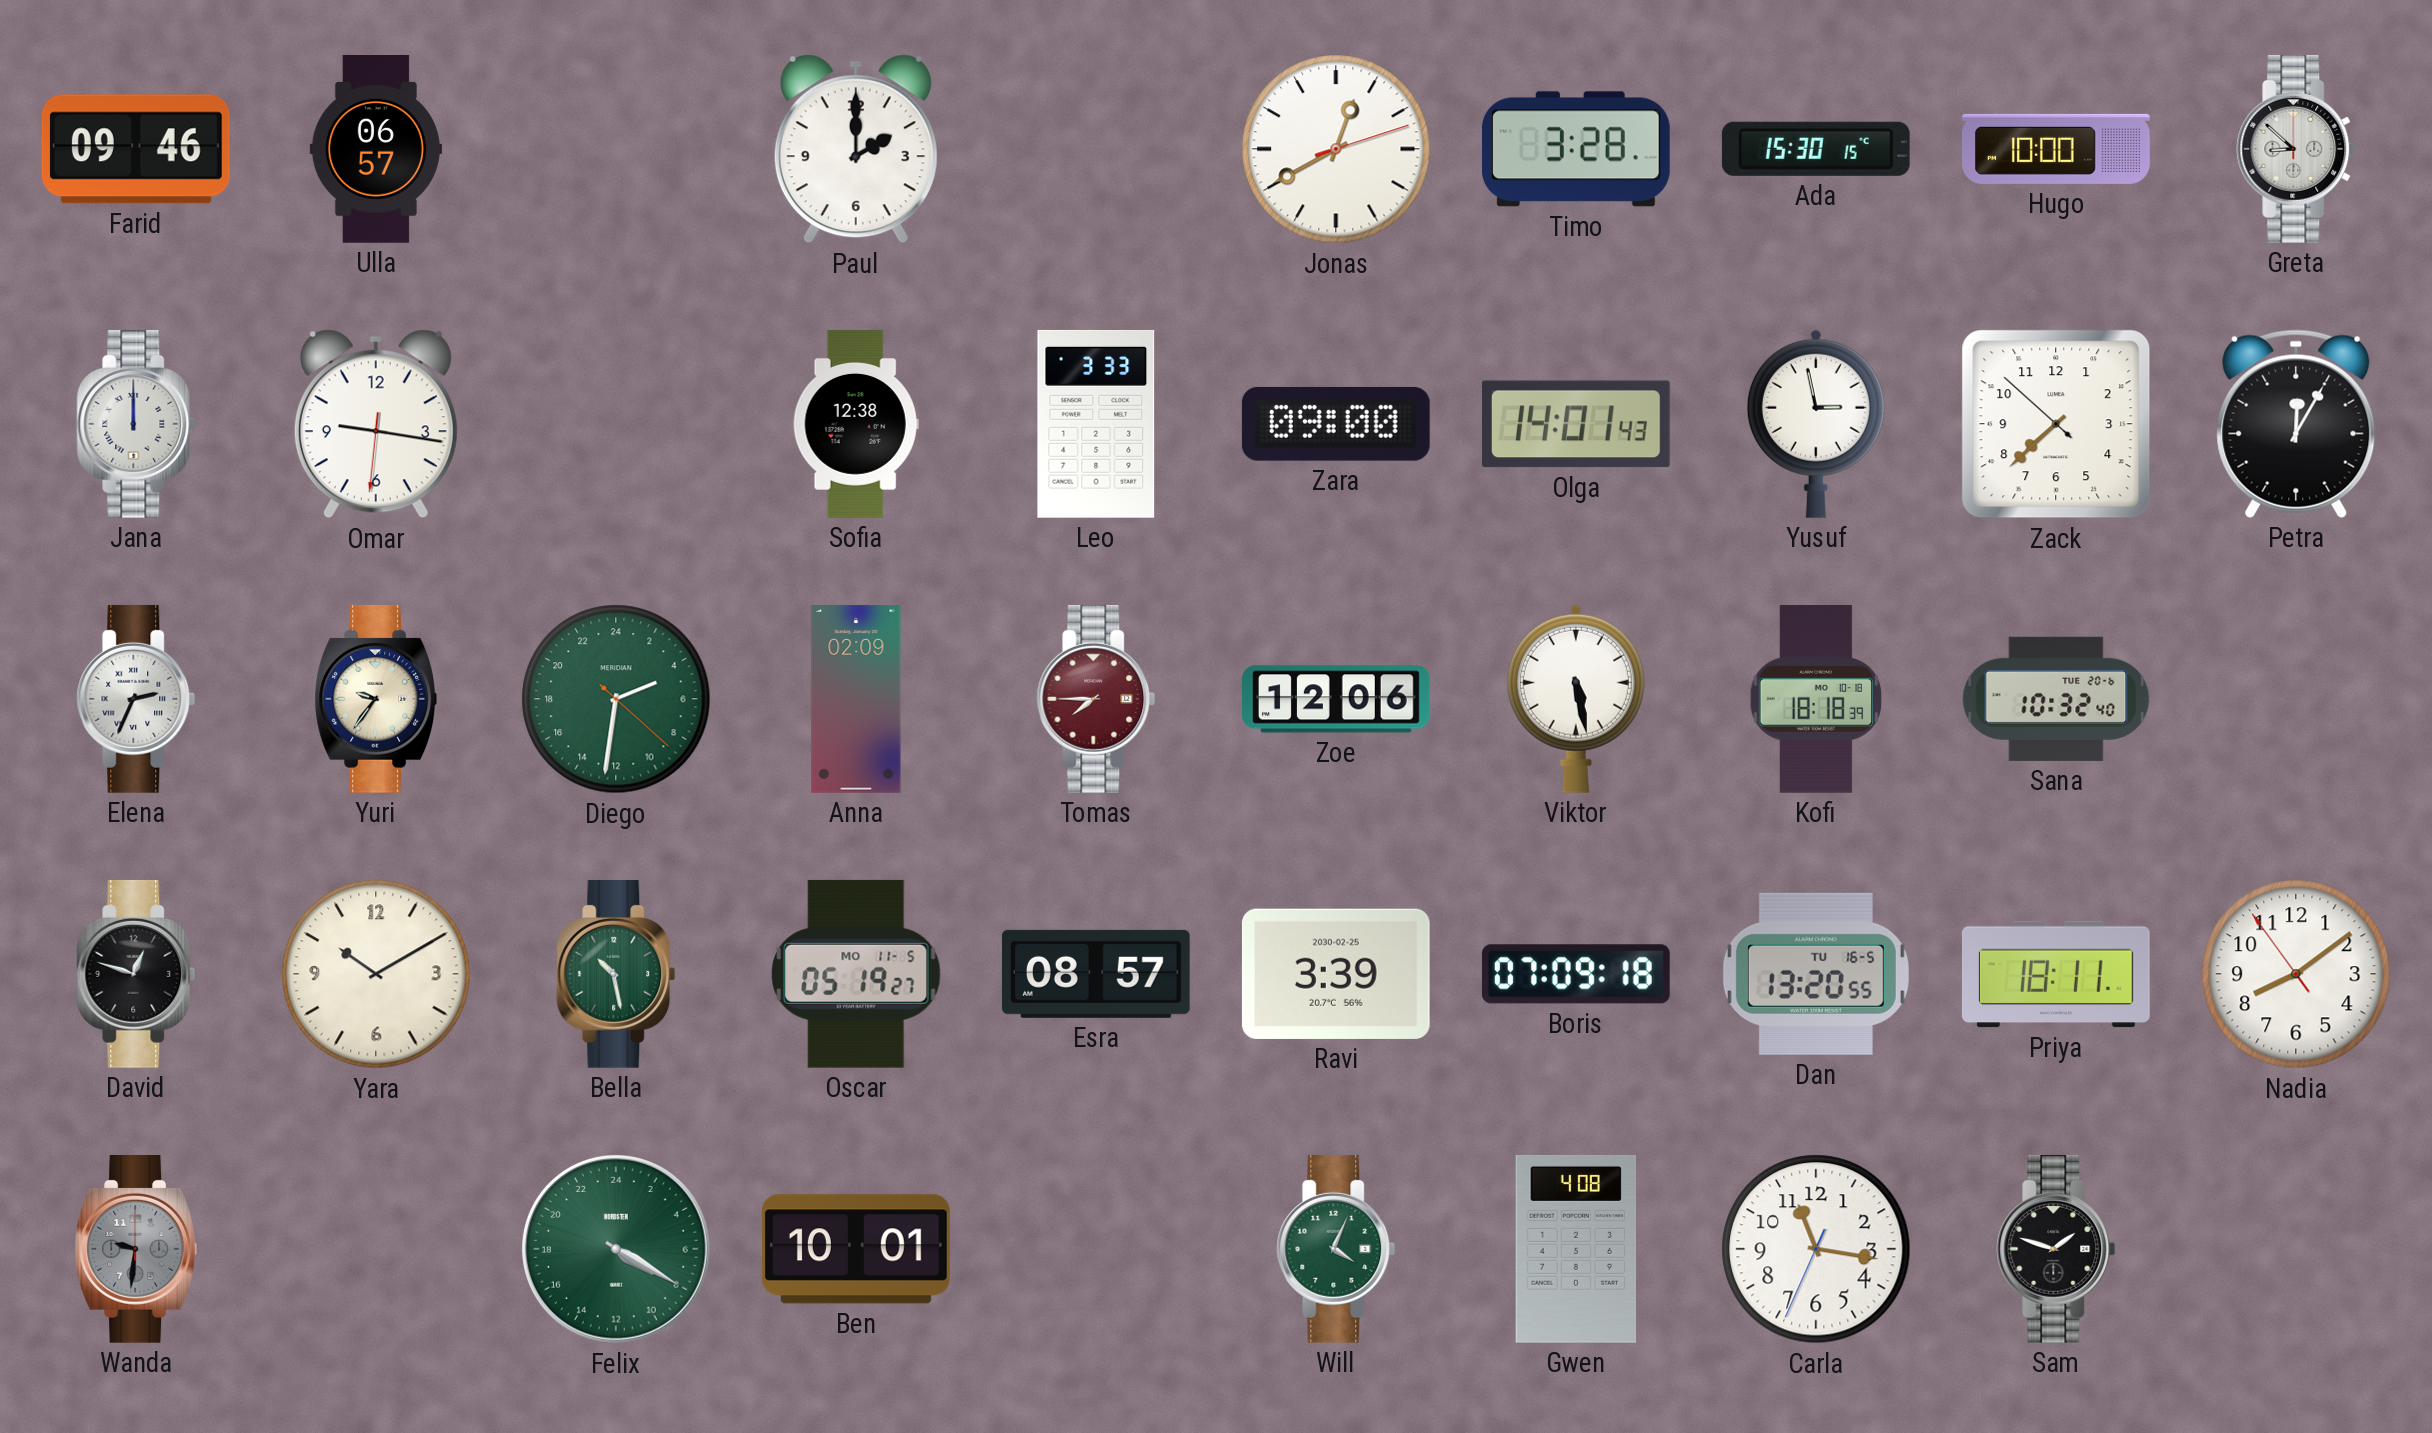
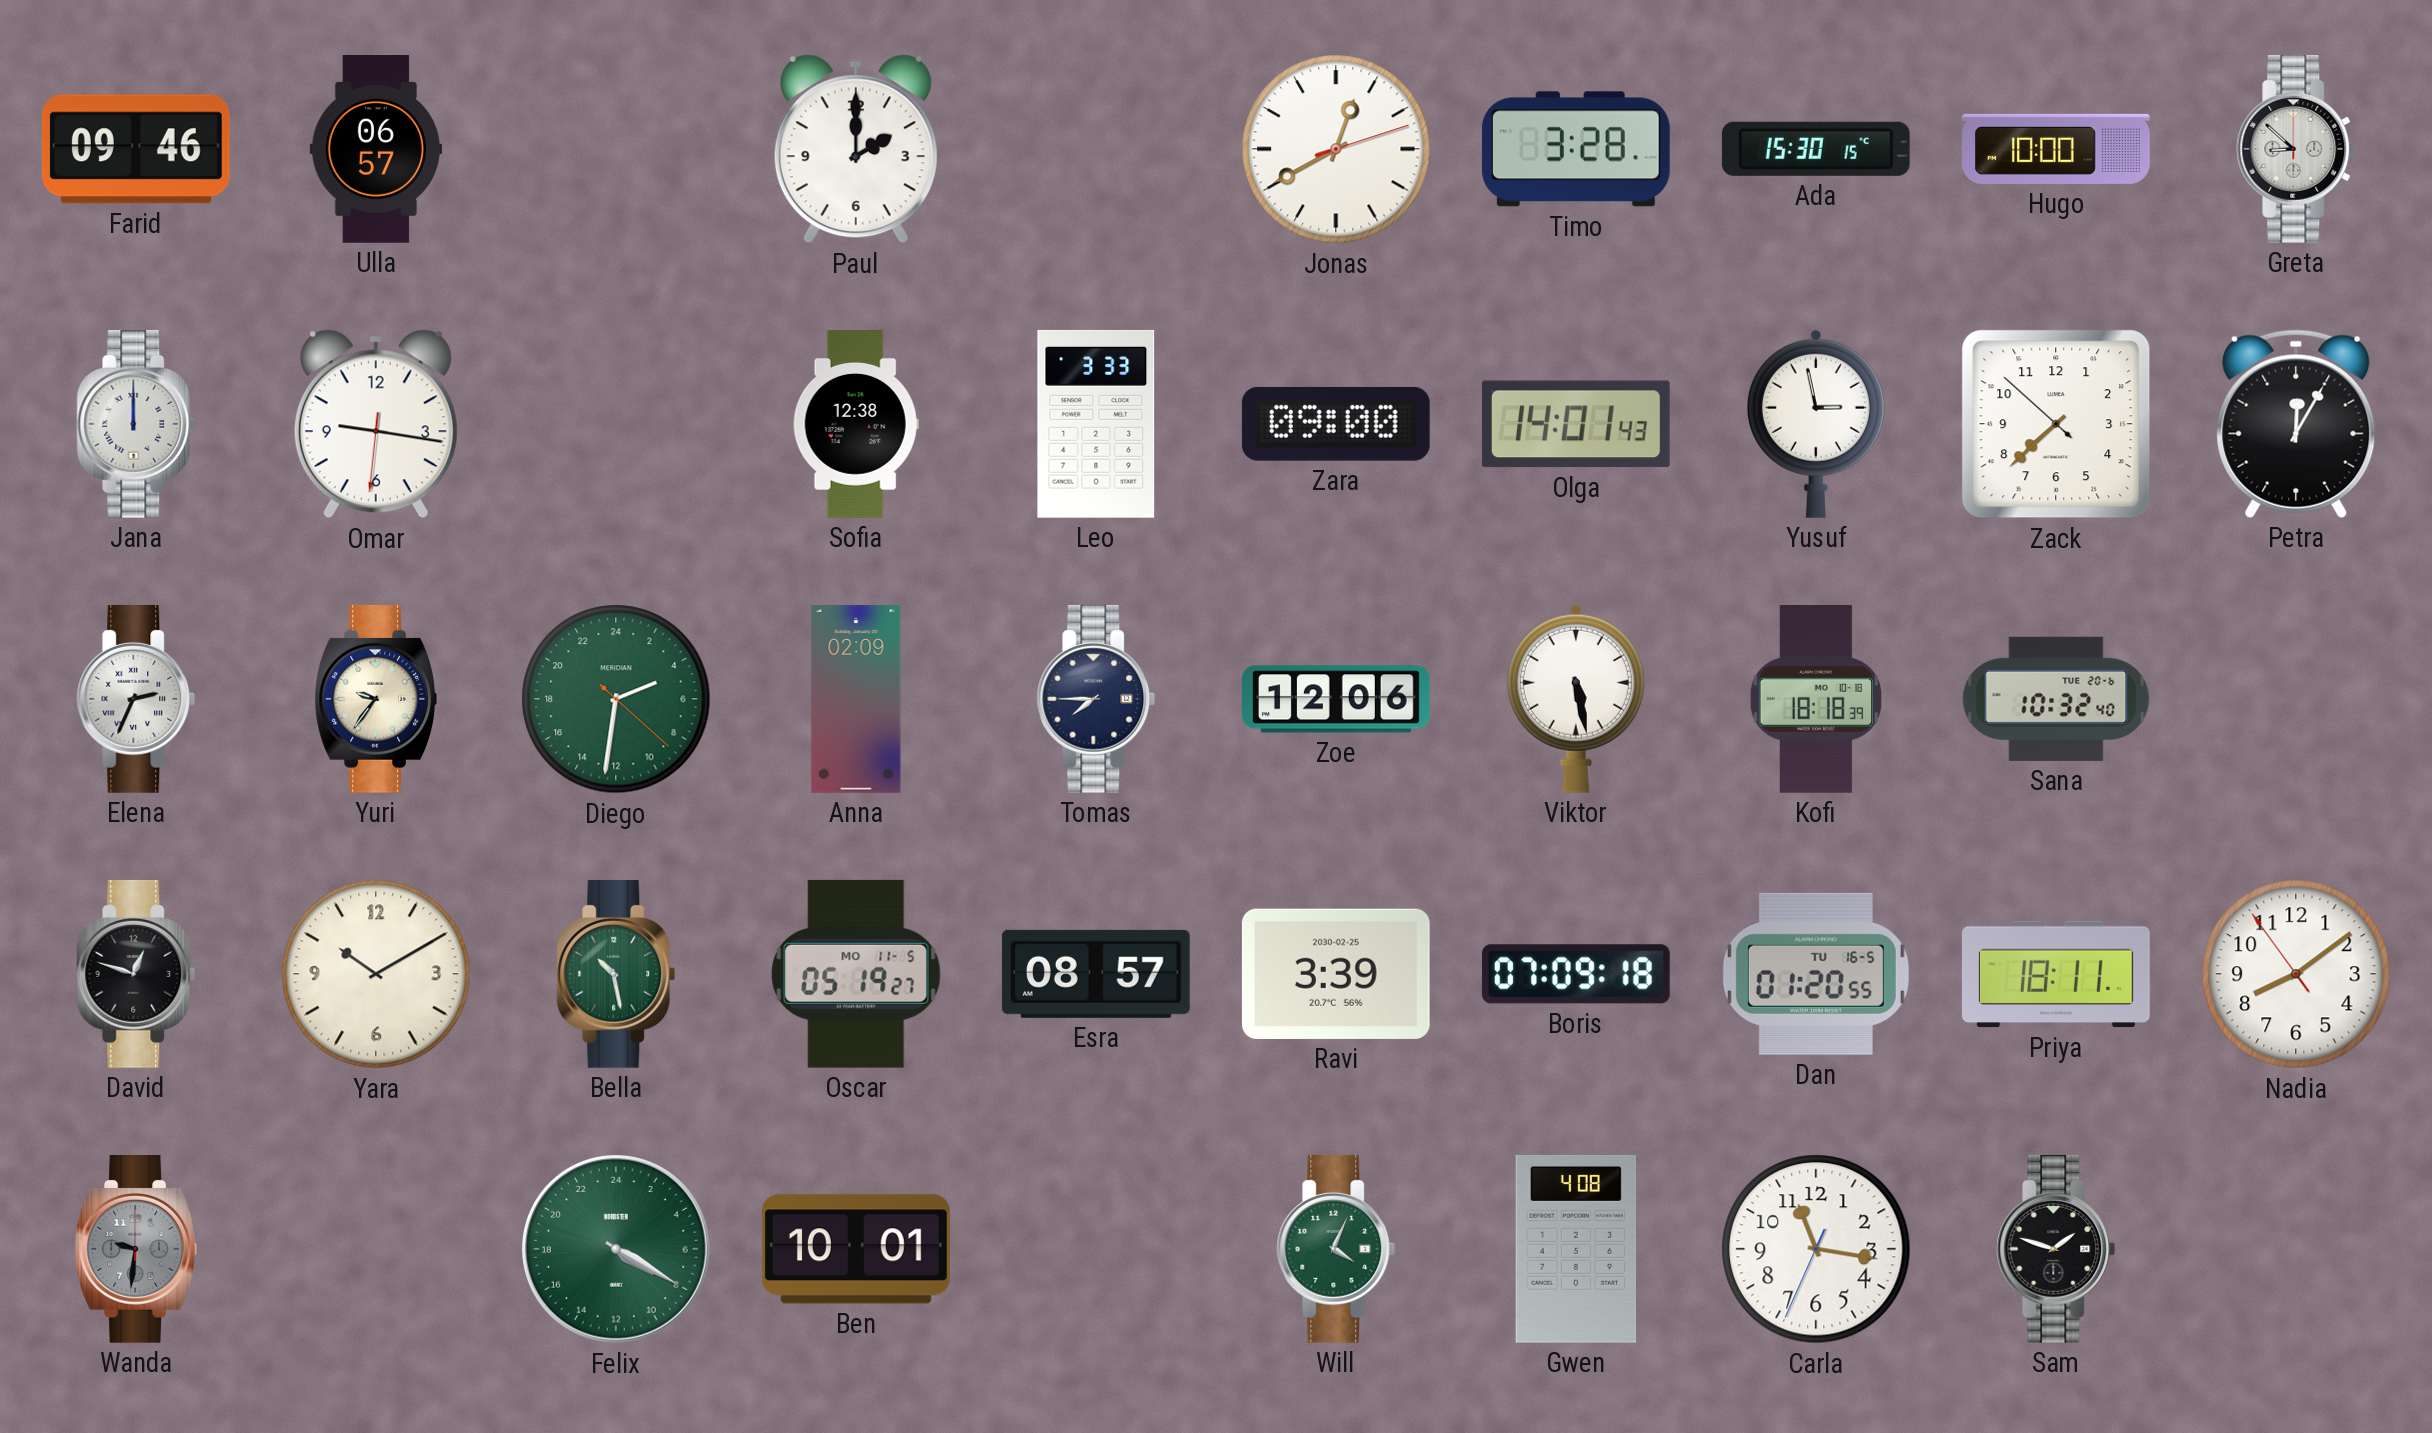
Tomas dial: burgundy -> navy (1096, 699)
Dan: 13:20 -> 01:20 (1816, 974)
